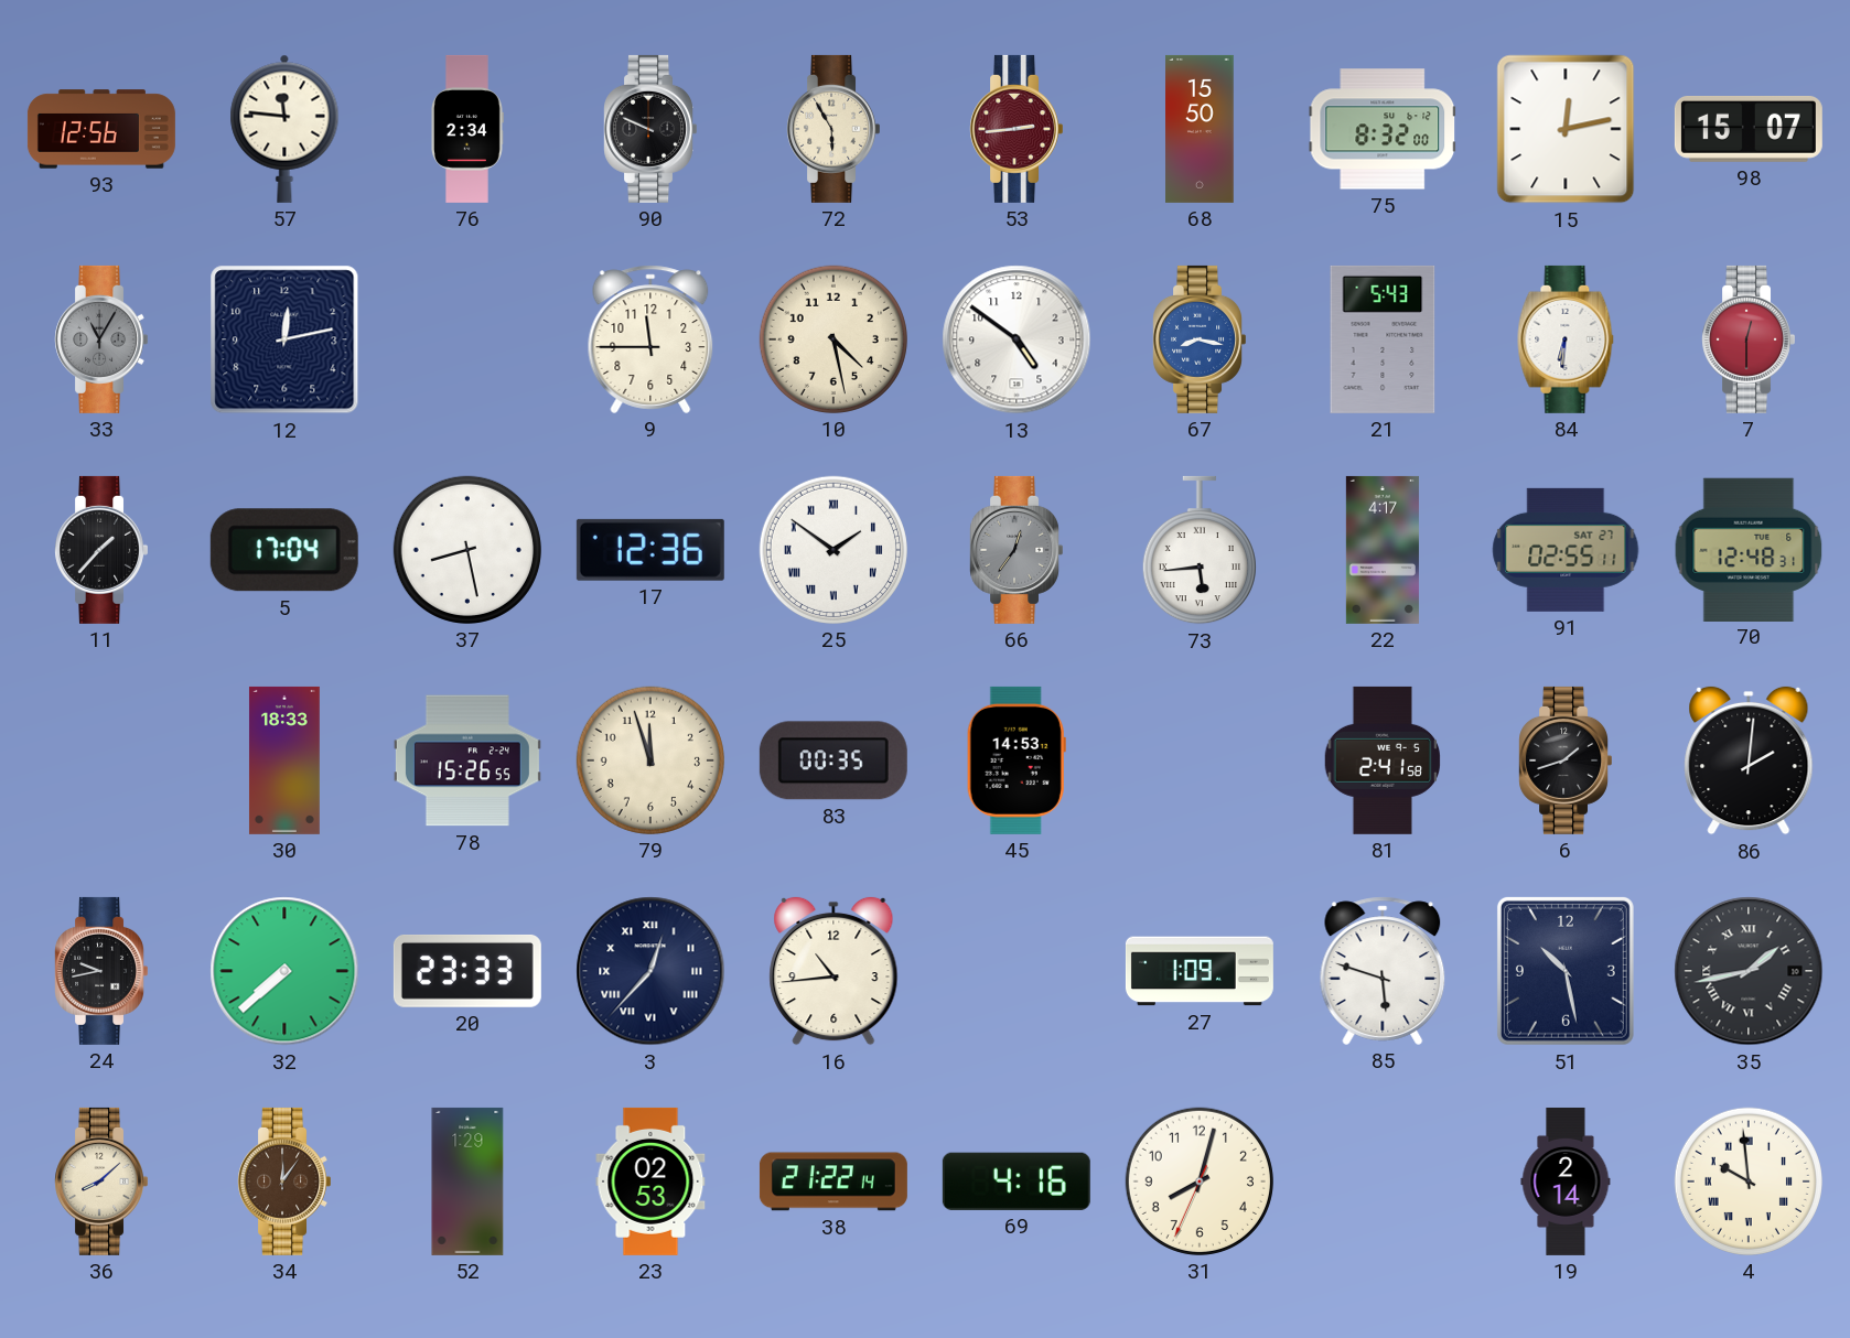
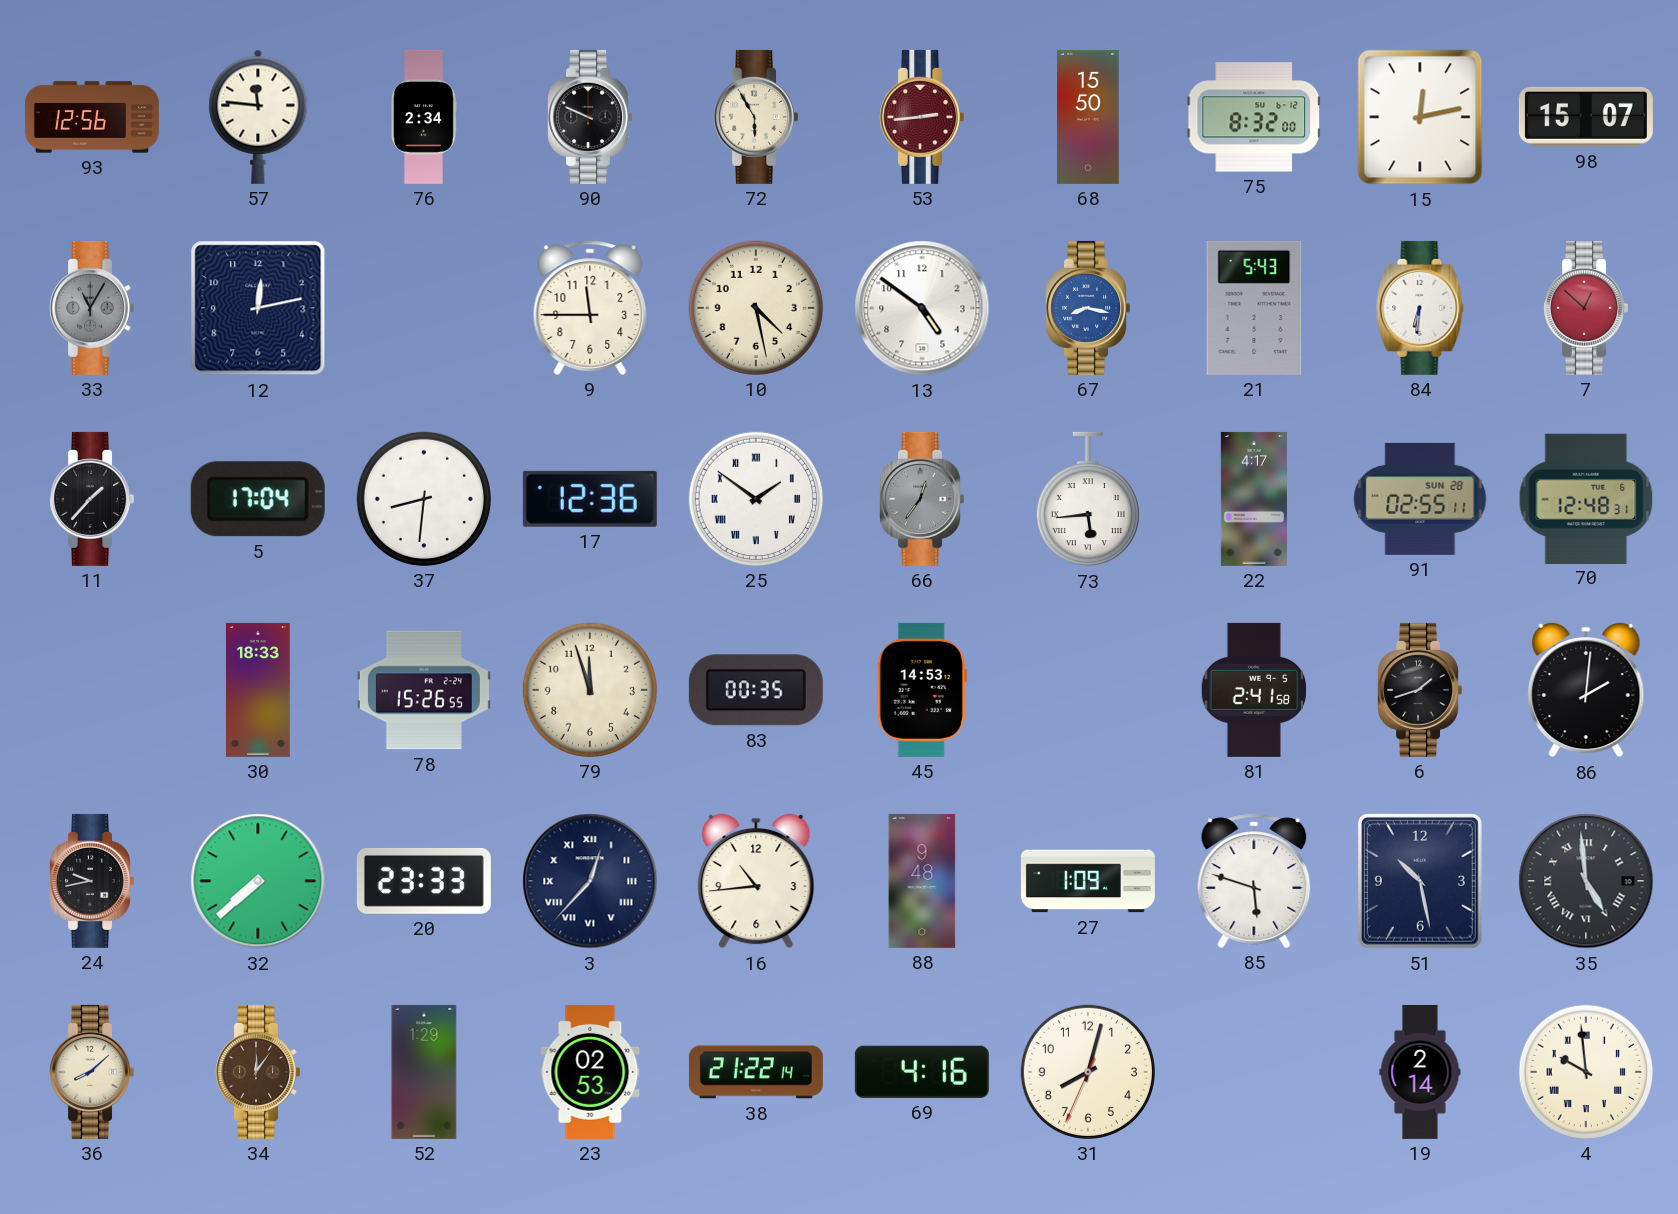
7: 12:30 -> 12:52 (1585, 308)
37: 8:28 -> 8:31 (424, 499)
91 date: SAT 27 -> SUN 28 (1420, 499)
88: none -> 9:48 (922, 881)
35: 1:43 -> 4:59 (1586, 881)
